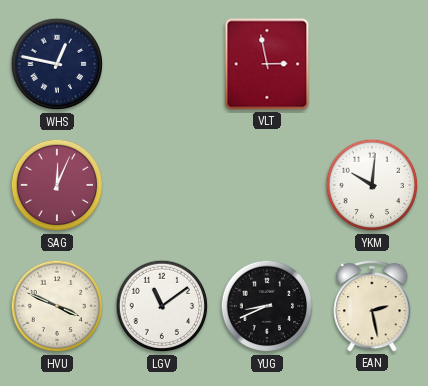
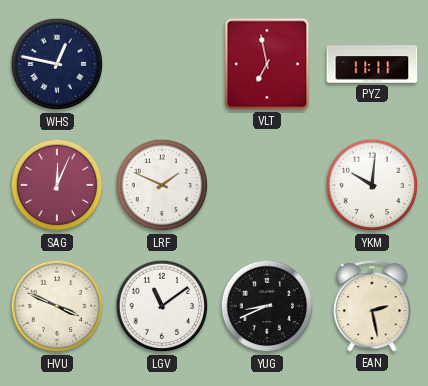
VLT: 2:58 -> 6:58 (267, 64)
PYZ: none -> 11:11 (372, 64)
LRF: none -> 1:49 (162, 185)
